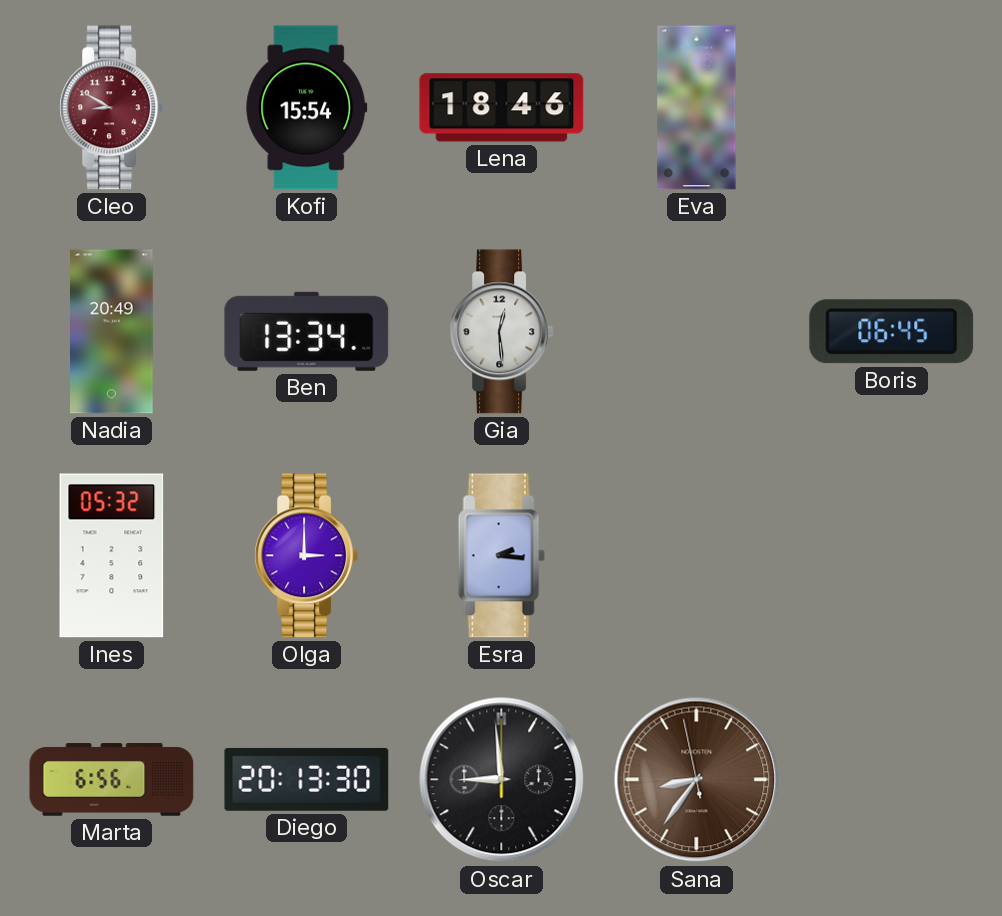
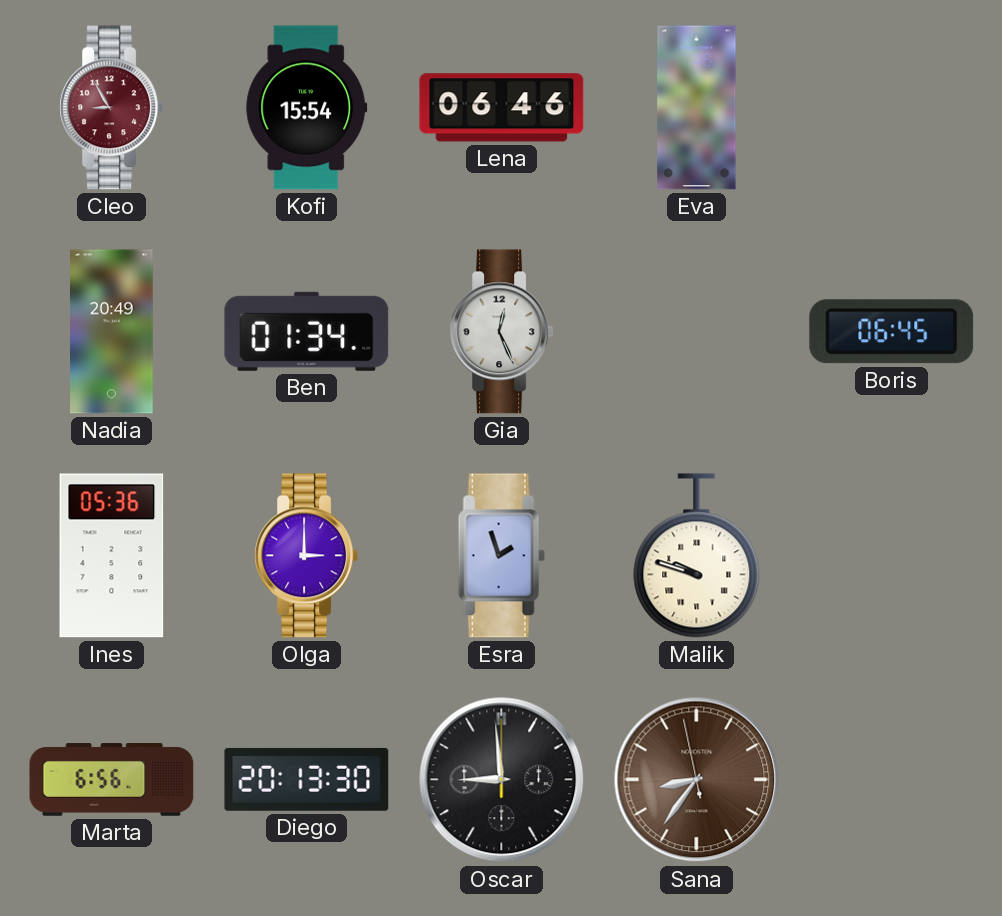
Cleo: 8:50 -> 8:55 (112, 108)
Lena: 18:46 -> 06:46 (502, 108)
Ben: 13:34 -> 01:34 (307, 331)
Gia: 12:29 -> 12:26 (502, 332)
Ines: 05:32 -> 05:36 (112, 556)
Esra: 2:16 -> 1:57 (501, 556)
Malik: none -> 9:48 (697, 556)
